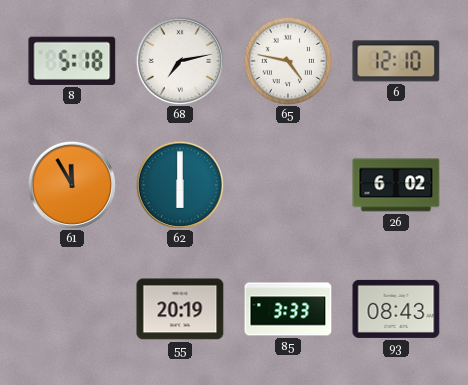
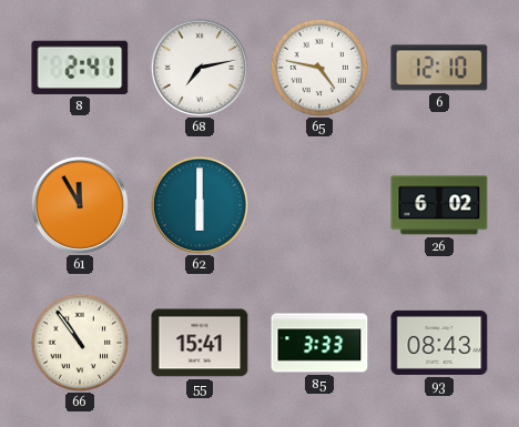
8: 5:18 -> 2:41 (80, 68)
66: none -> 10:54 (79, 342)
55: 20:19 -> 15:41 (200, 343)
